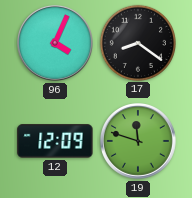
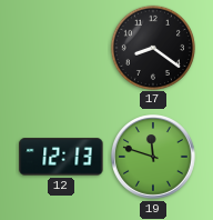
96: 4:04 -> none (56, 44)
12: 12:09 -> 12:13 (61, 157)
